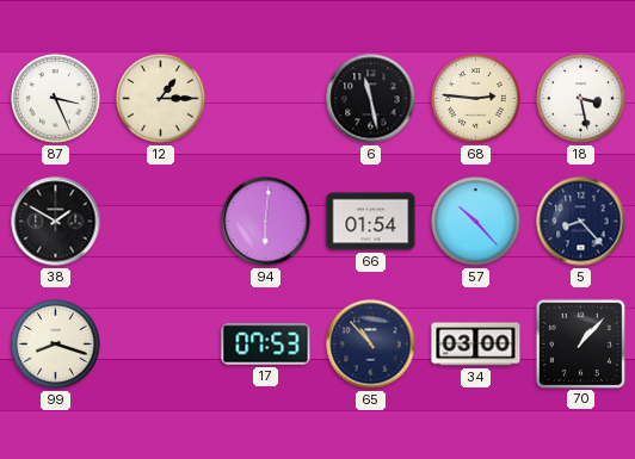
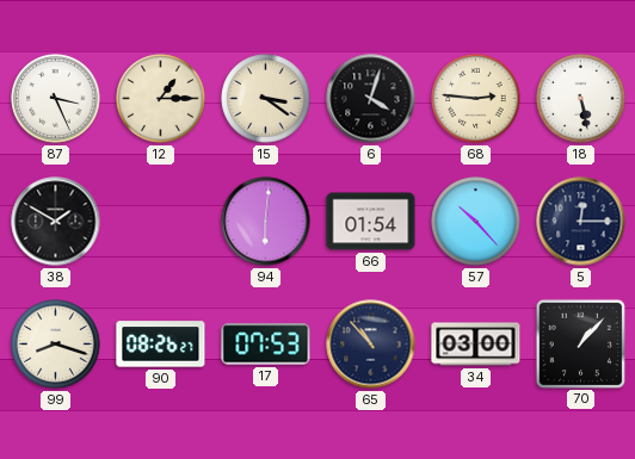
15: none -> 3:21 (266, 99)
6: 11:28 -> 4:03 (371, 99)
18: 3:28 -> 5:28 (581, 99)
5: 8:23 -> 12:15 (581, 222)
90: none -> 08:26 (161, 345)
